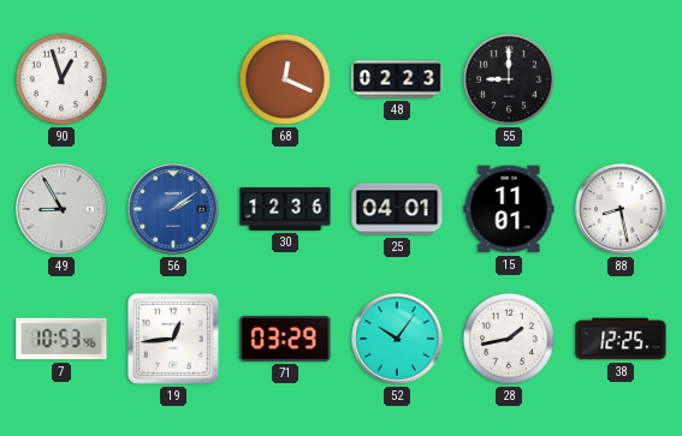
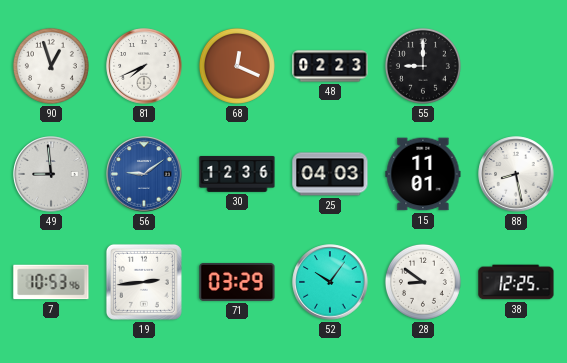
81: none -> 7:41 (144, 66)
49: 8:55 -> 8:59 (51, 174)
56: 2:09 -> 9:09 (144, 174)
25: 04:01 -> 04:03 (330, 174)
19: 12:44 -> 2:44 (144, 282)
28: 1:43 -> 8:51 (423, 282)
